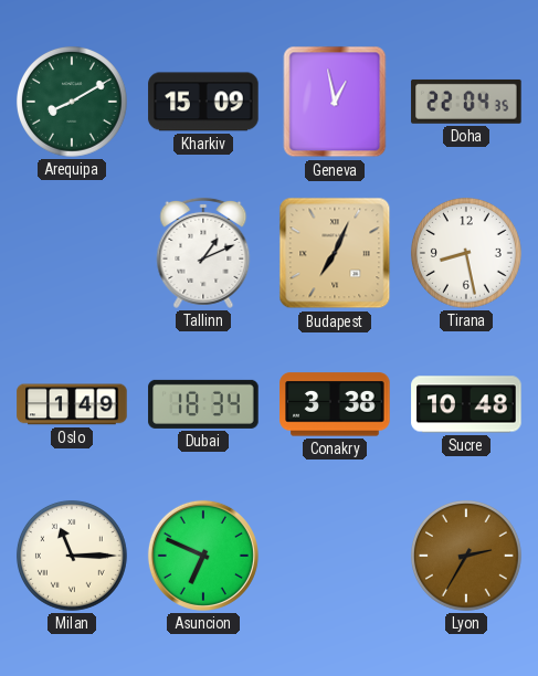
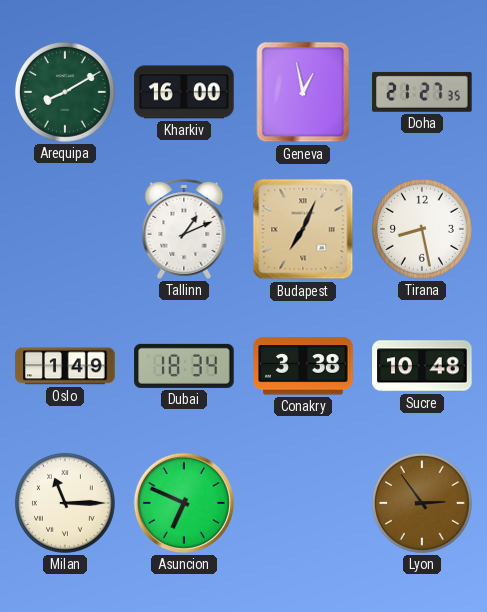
Kharkiv: 15:09 -> 16:00 (184, 92)
Doha: 22:04 -> 21:27 (422, 92)
Lyon: 2:35 -> 2:54 (422, 503)
